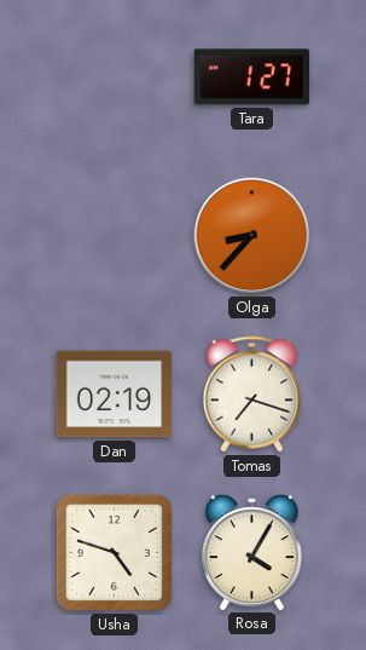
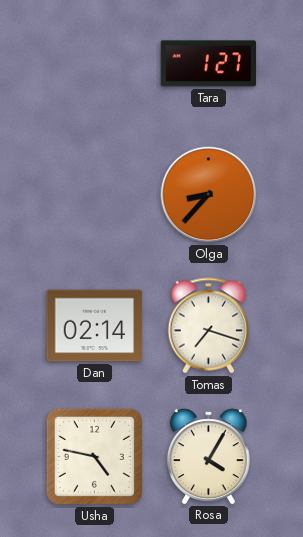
Dan: 02:19 -> 02:14 (95, 326)
Usha: 4:48 -> 4:47 (94, 456)
